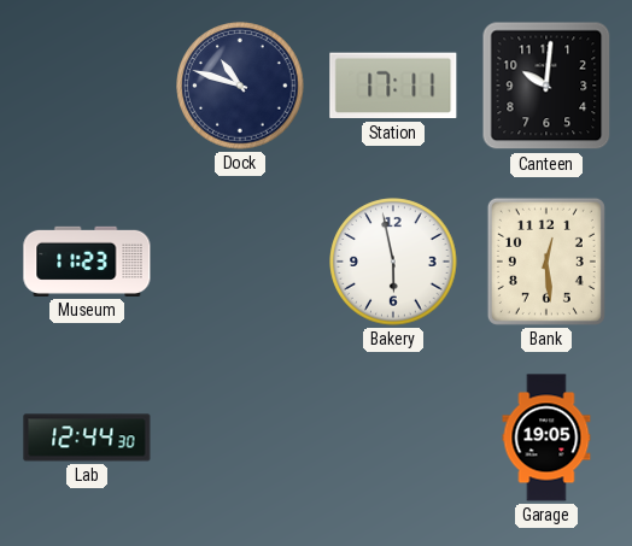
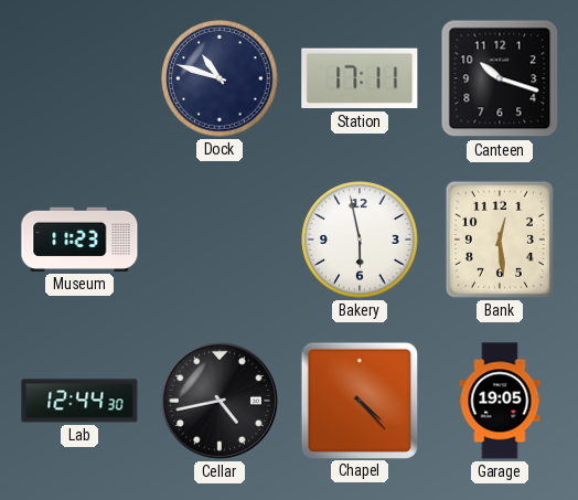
Canteen: 10:01 -> 10:18 (500, 78)
Cellar: none -> 4:43 (220, 401)
Chapel: none -> 4:23 (358, 400)
